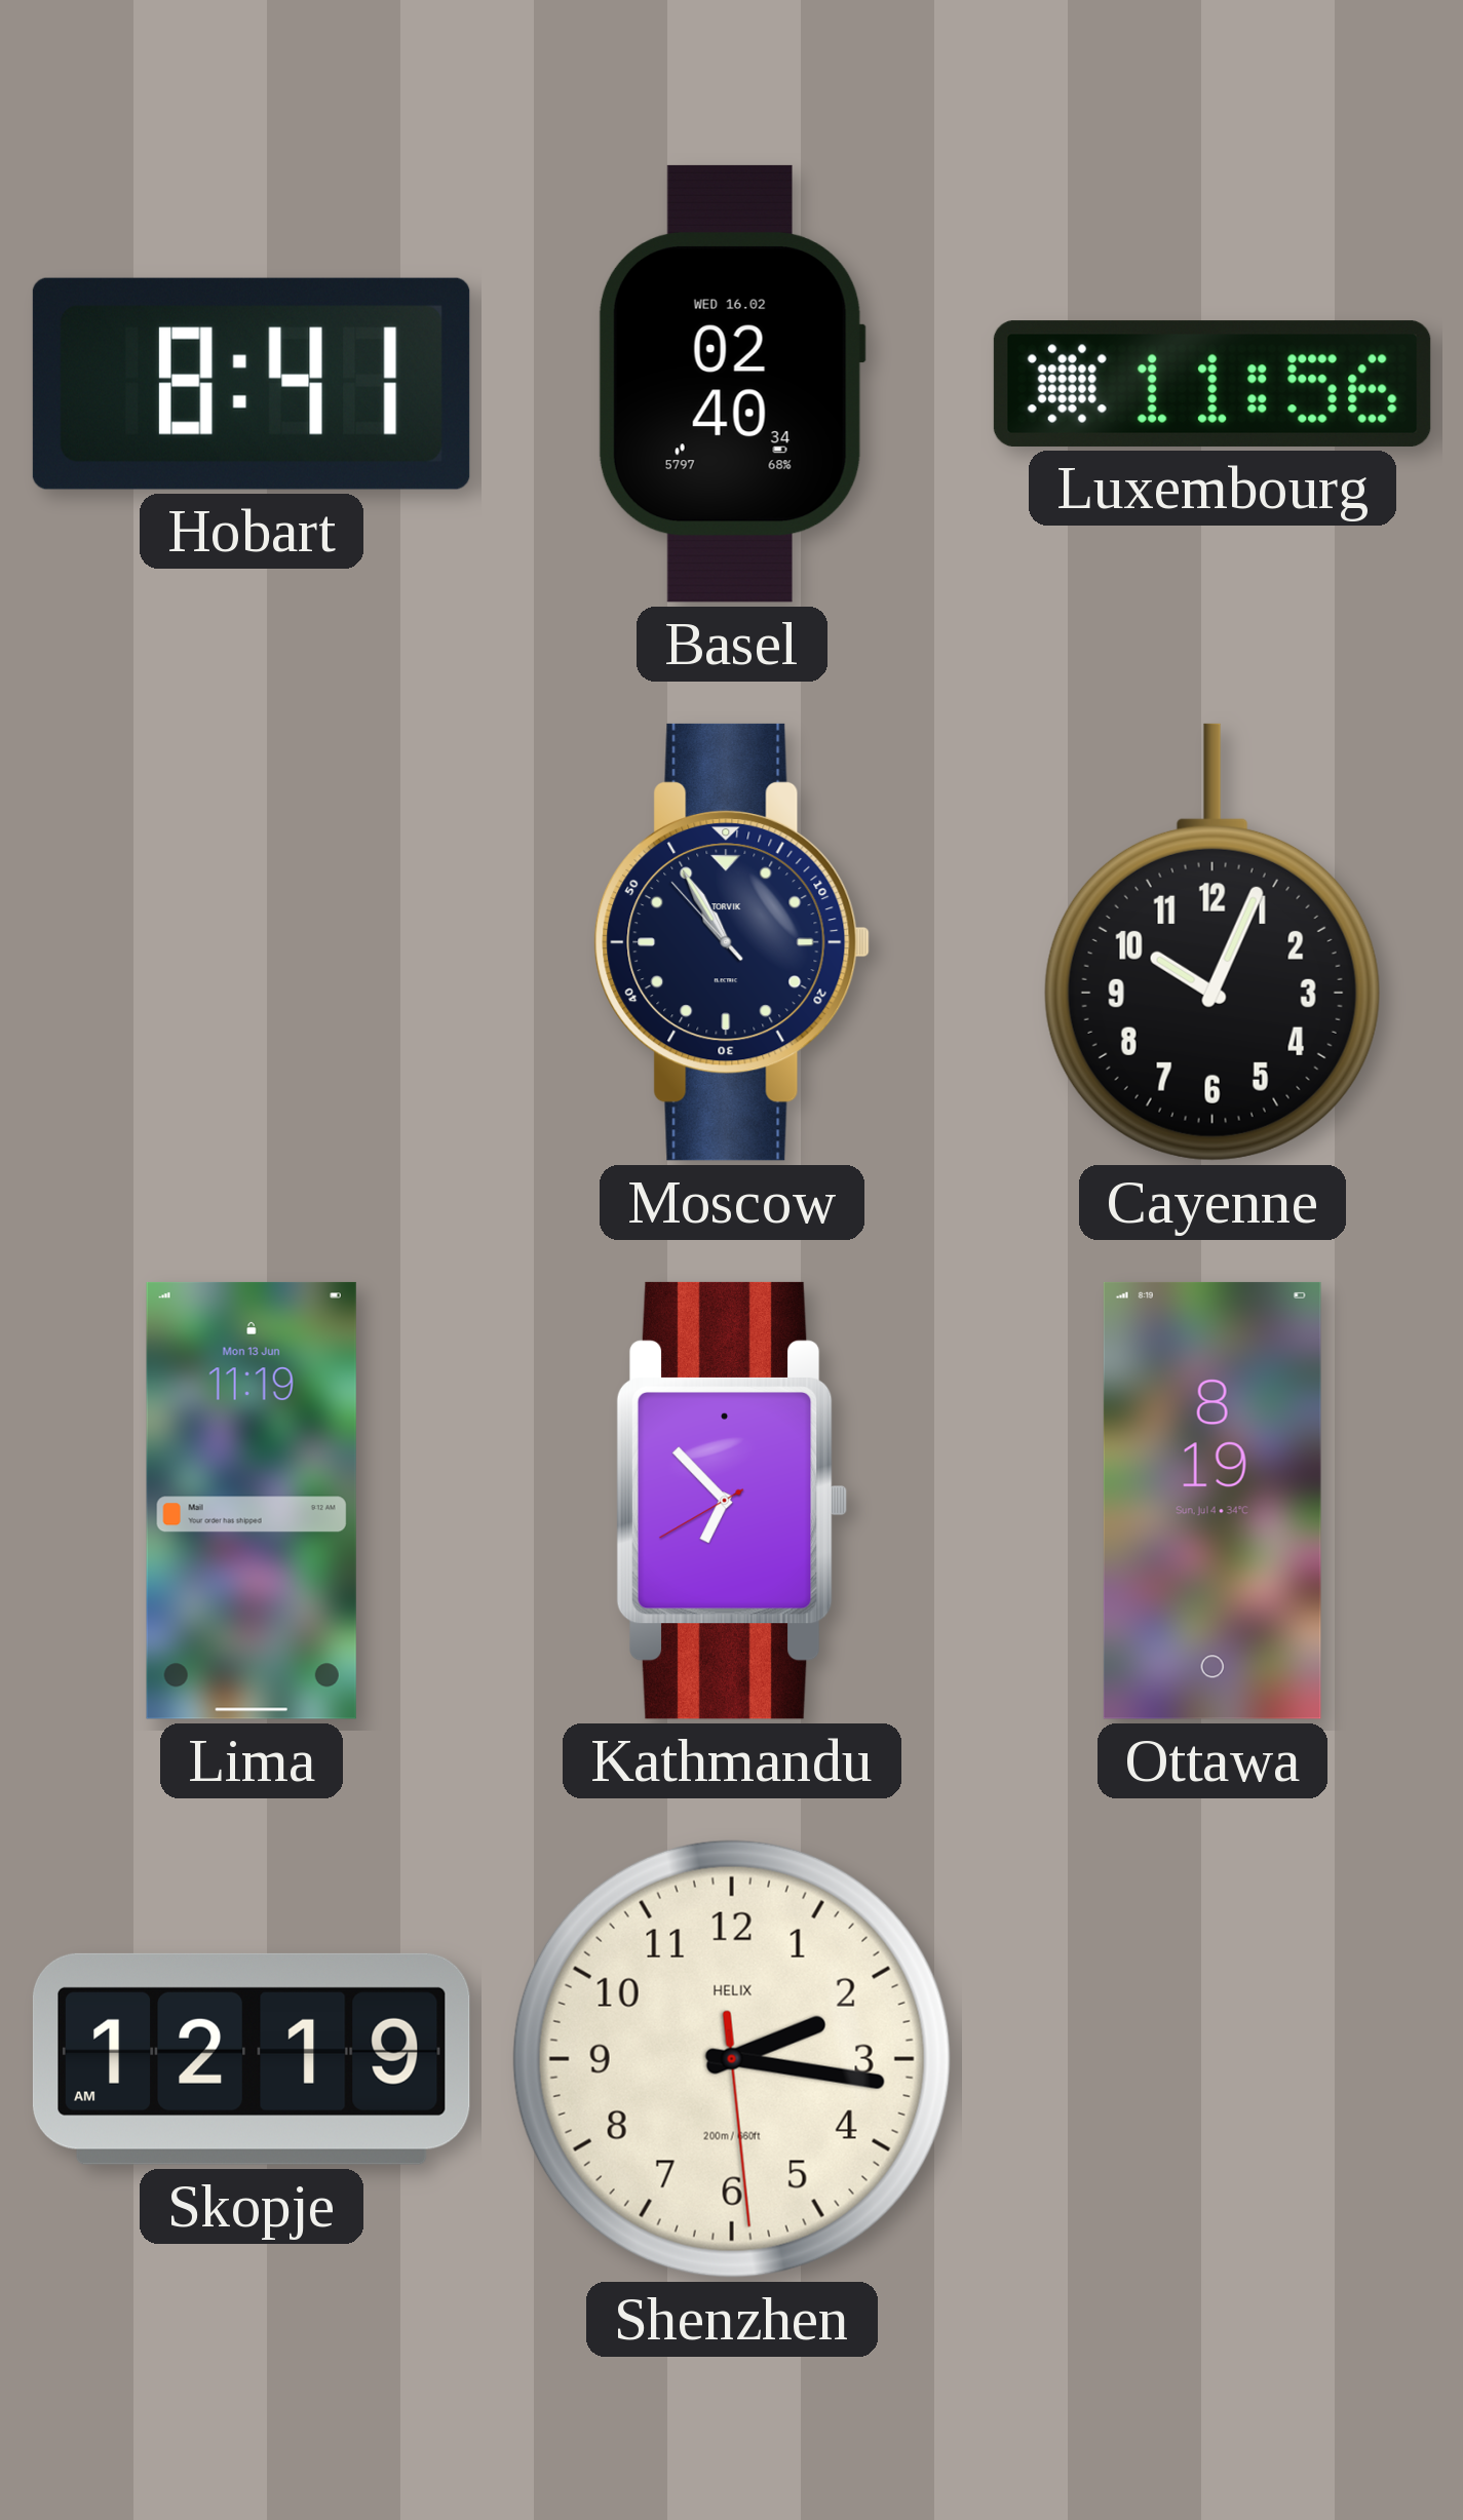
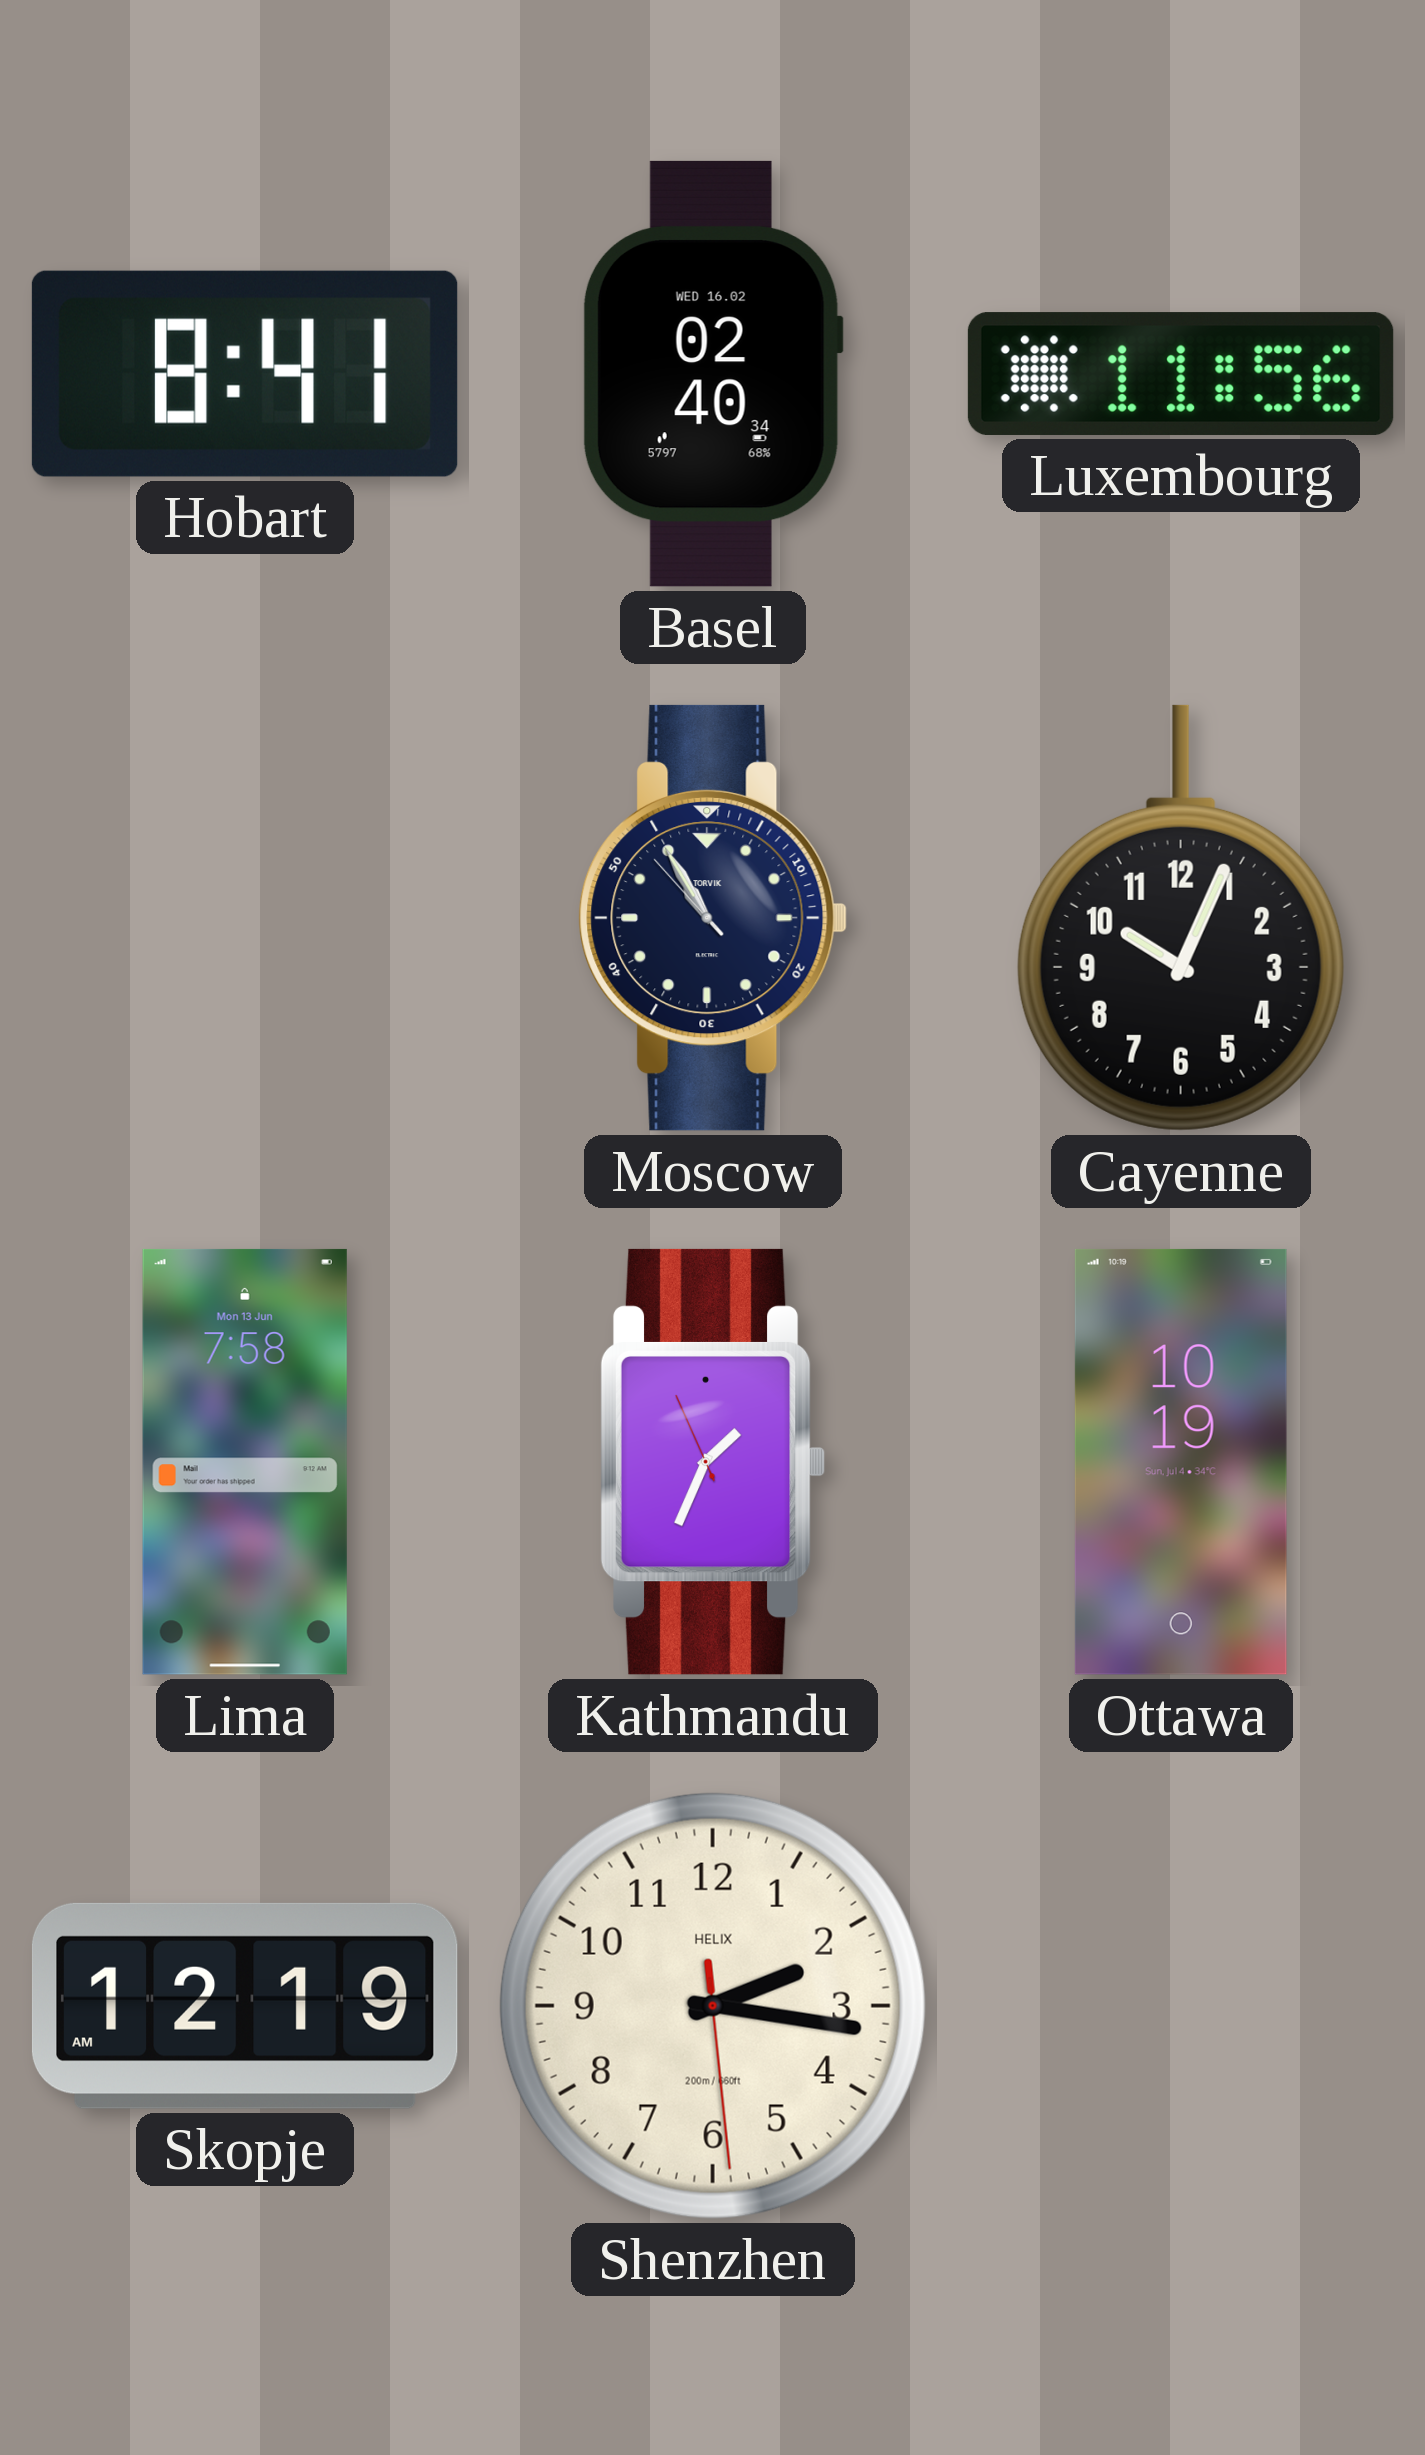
Lima: 11:19 -> 7:58 (245, 1462)
Kathmandu: 6:52 -> 1:33 (713, 1462)
Ottawa: 8:19 -> 10:19 (1181, 1462)
